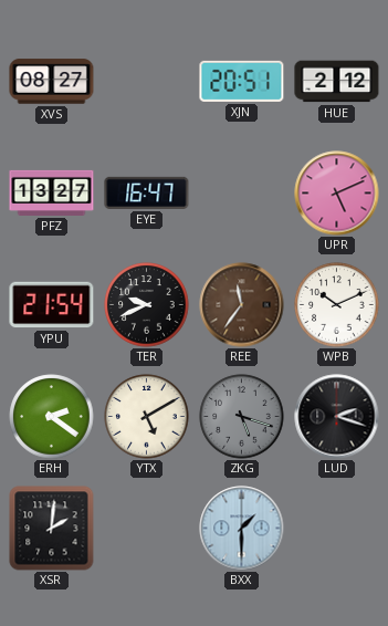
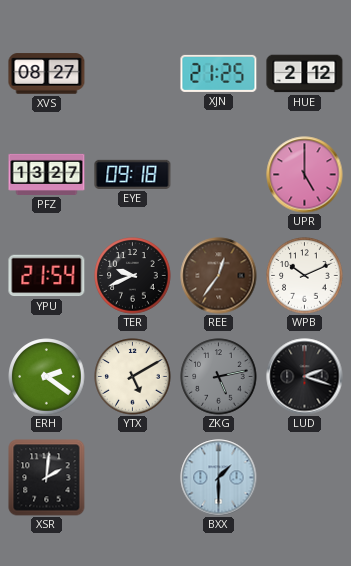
XJN: 20:51 -> 21:25 (219, 73)
EYE: 16:47 -> 09:18 (133, 174)
UPR: 5:11 -> 5:00 (305, 175)
REE: 11:36 -> 12:36 (219, 276)
ZKG: 5:18 -> 5:13 (219, 377)
